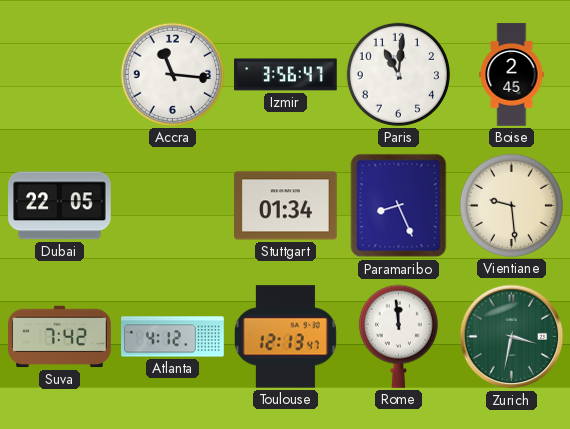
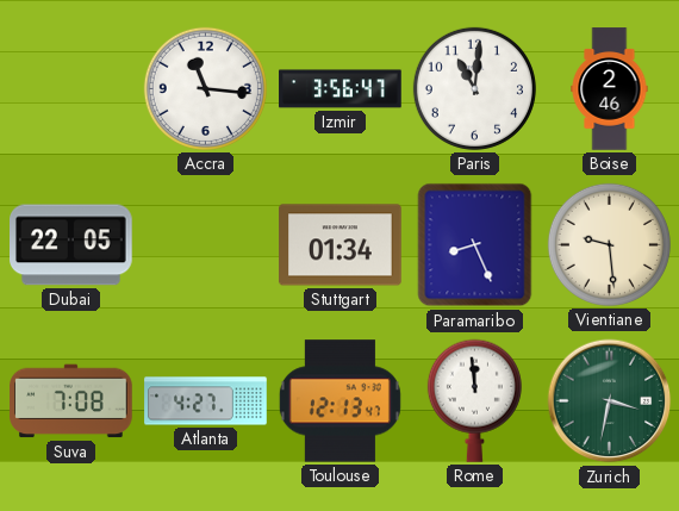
Boise: 2:45 -> 2:46 (610, 89)
Suva: 7:42 -> 7:08 (71, 401)
Atlanta: 4:12 -> 4:27 (206, 401)
